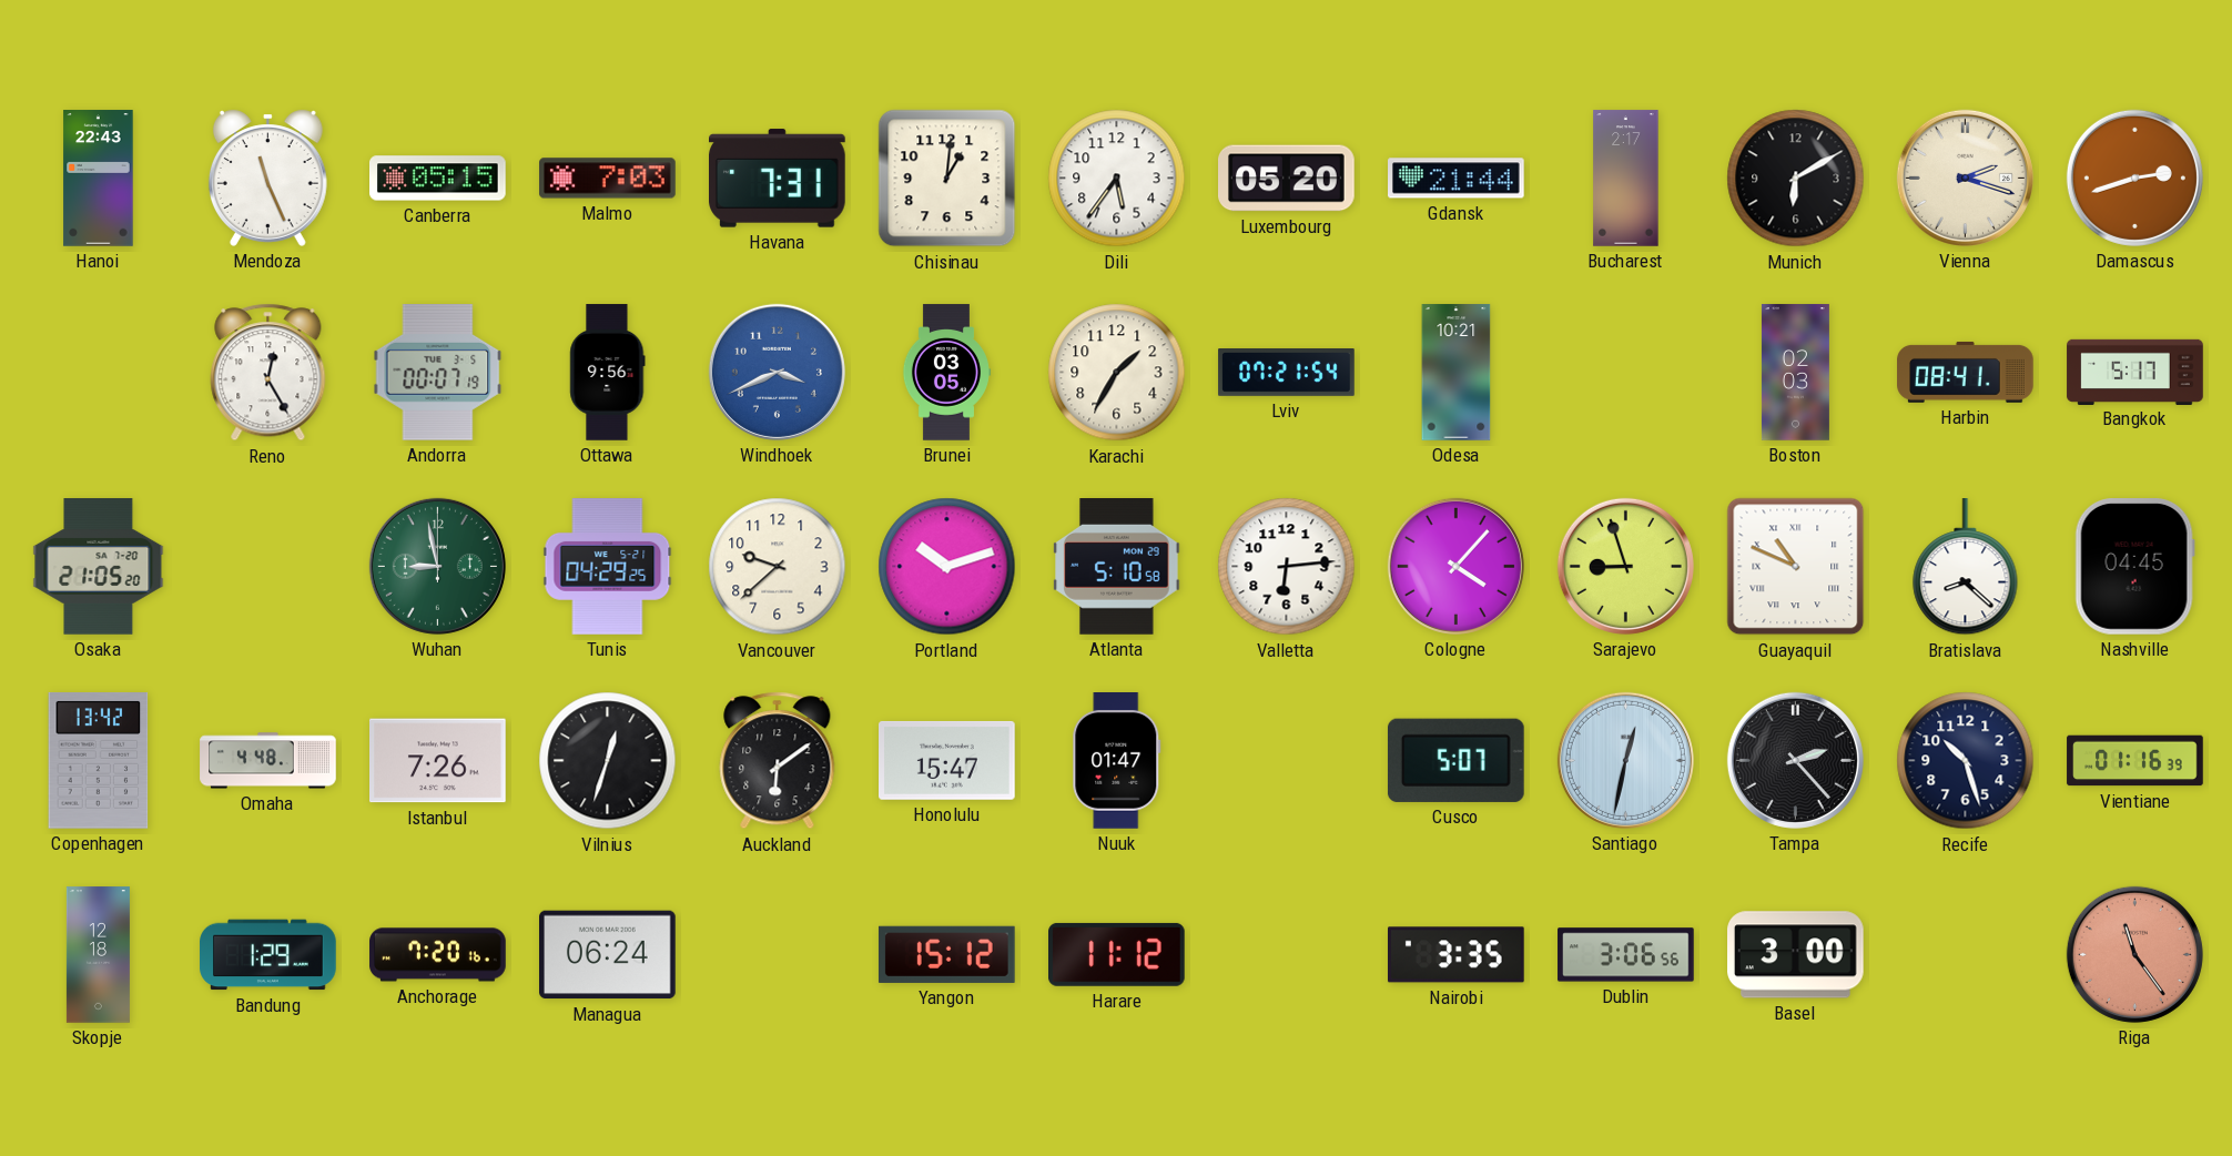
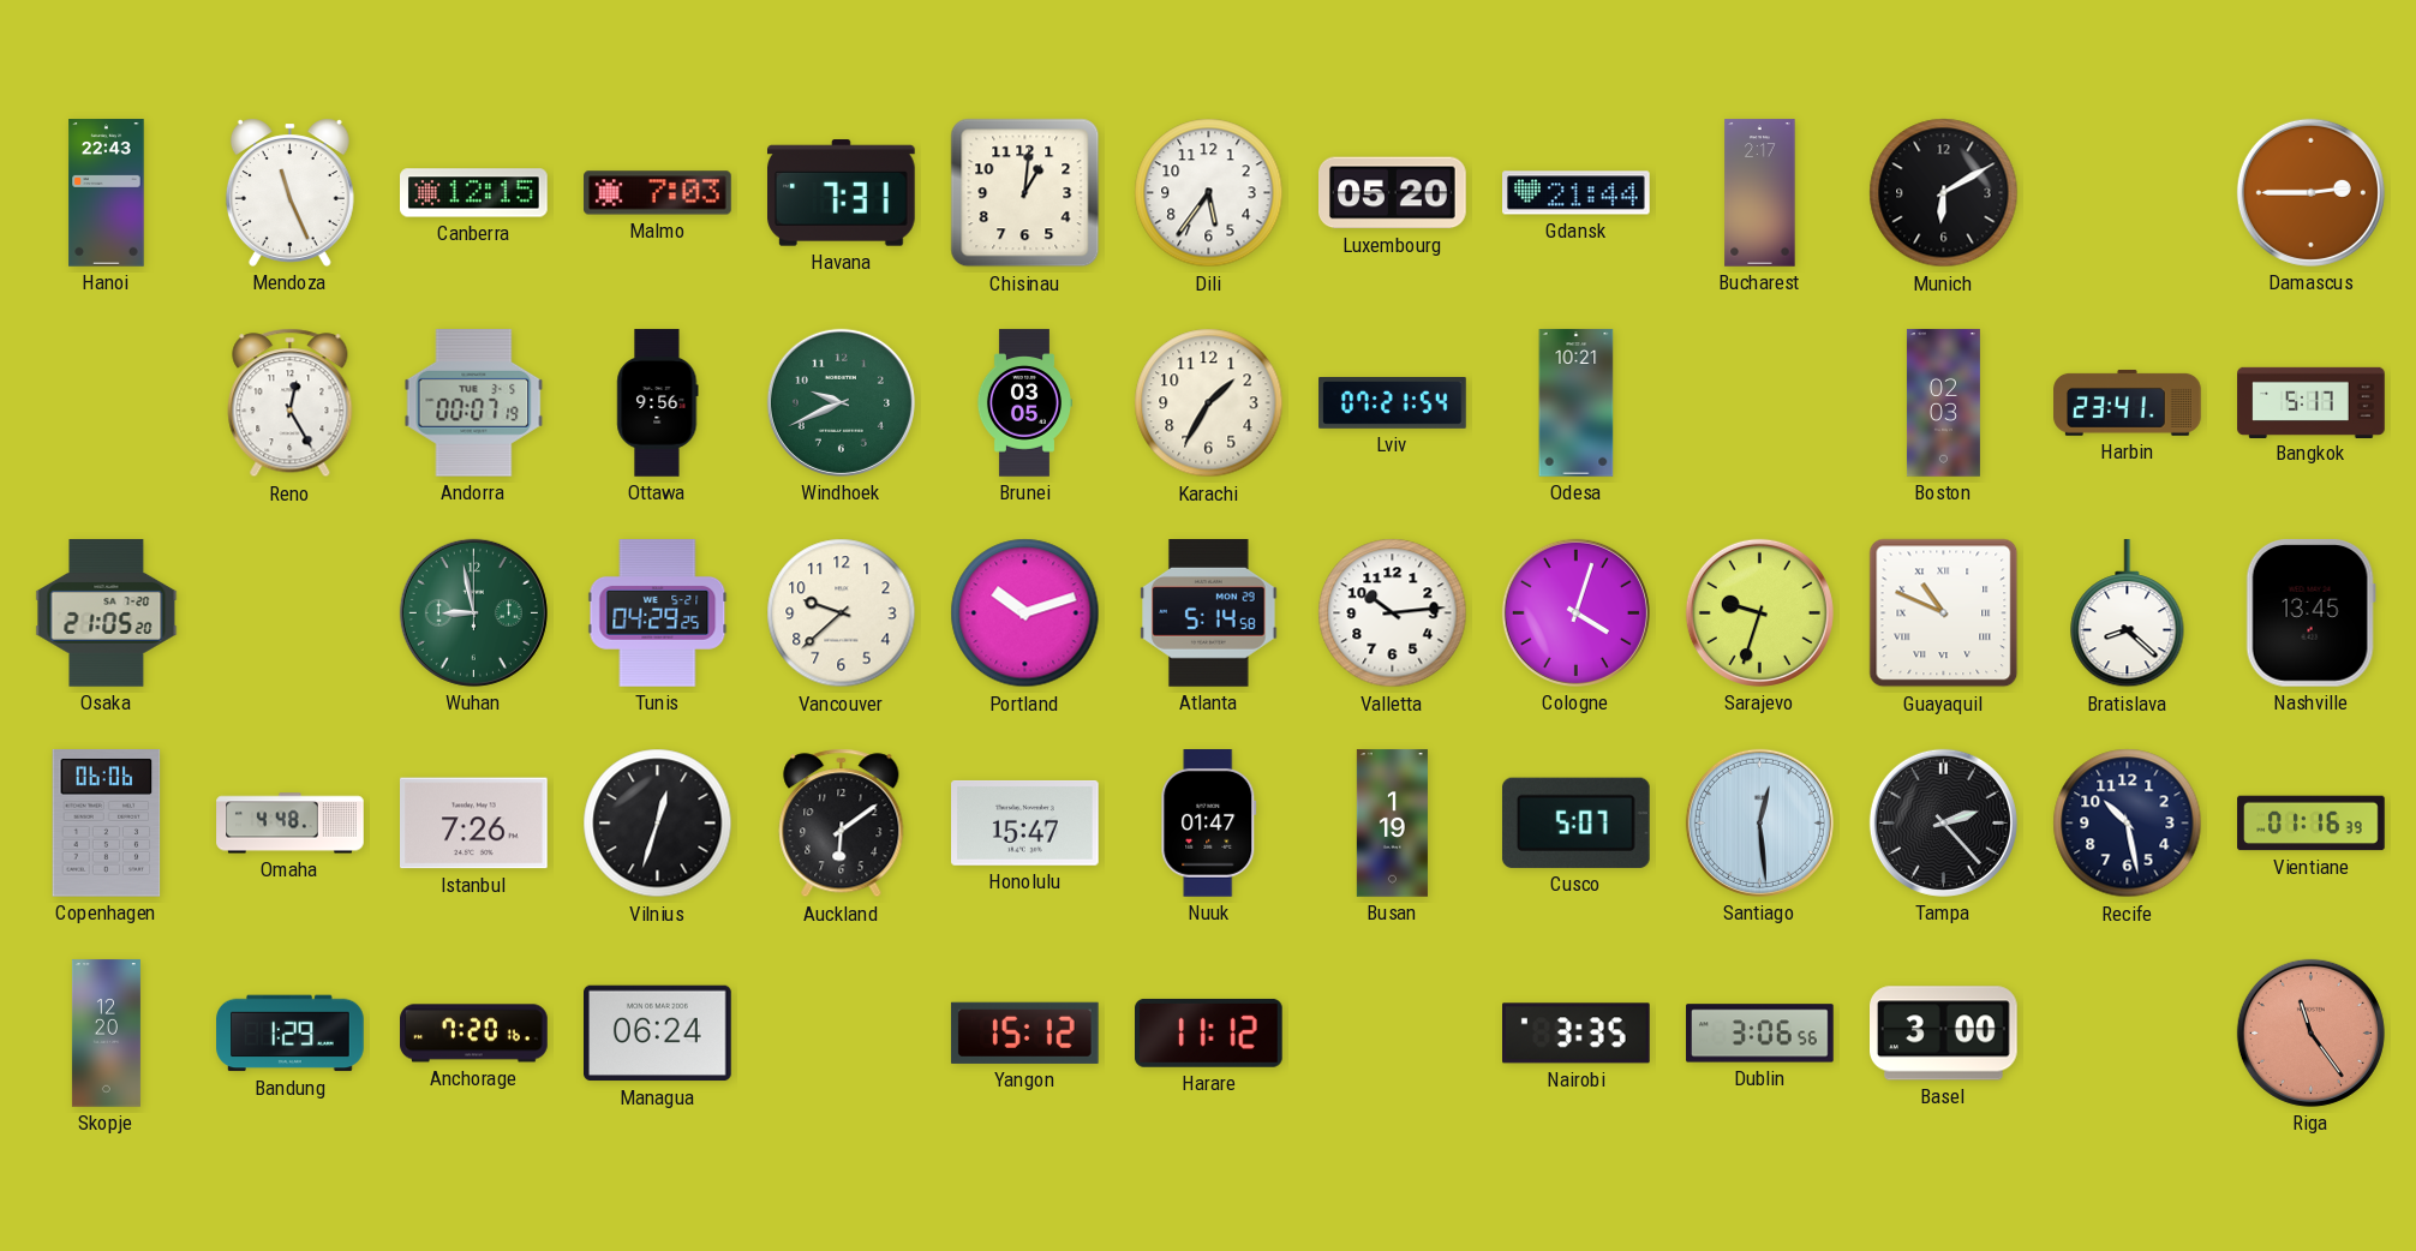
Canberra: 05:15 -> 12:15 (474, 193)
Vienna: 2:18 -> none (1965, 178)
Damascus: 2:42 -> 2:45 (2310, 192)
Windhoek: 3:41 -> 9:41 (841, 402)
Windhoek dial: blue -> green (841, 402)
Harbin: 08:41 -> 23:41 (2128, 402)
Atlanta: 5:10 -> 5:14 (1209, 613)
Valletta: 6:14 -> 10:14 (1393, 613)
Cologne: 4:07 -> 4:03 (1575, 612)
Sarajevo: 8:57 -> 9:33 (1759, 612)
Nashville: 04:45 -> 13:45 (2310, 613)
Copenhagen: 13:42 -> 06:06 (107, 824)
Busan: none -> 1:19 (1392, 824)
Santiago: 12:32 -> 12:29 (1759, 822)
Recife: 10:27 -> 10:28 (2128, 824)
Skopje: 12:18 -> 12:20 (106, 1034)
